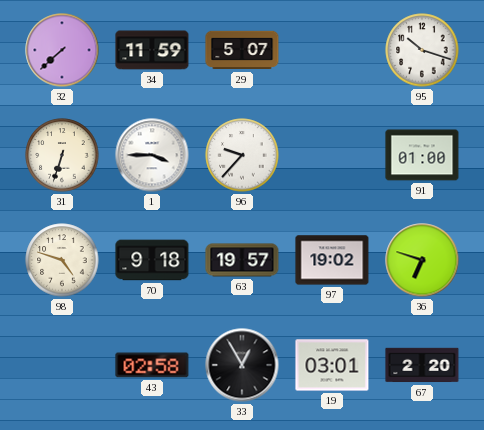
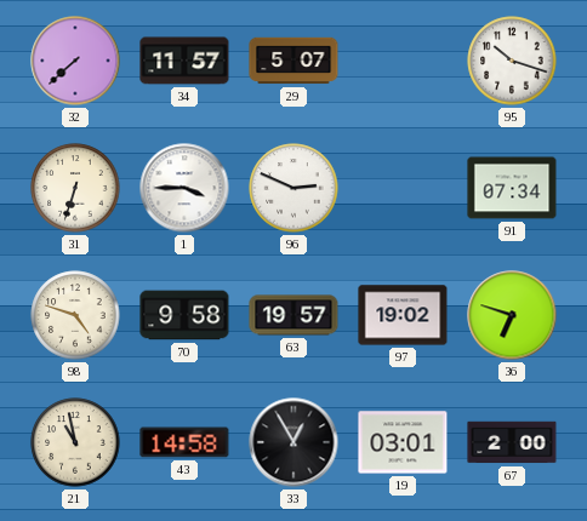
34: 11:59 -> 11:57 (184, 61)
96: 9:37 -> 2:49 (293, 188)
91: 01:00 -> 07:34 (512, 188)
70: 9:18 -> 9:58 (184, 315)
21: none -> 10:58 (75, 442)
43: 02:58 -> 14:58 (184, 442)
67: 2:20 -> 2:00 (512, 442)
